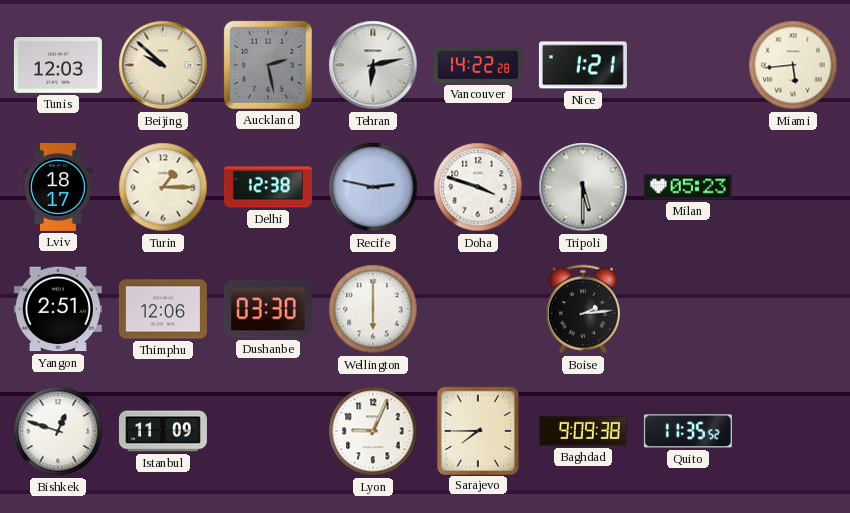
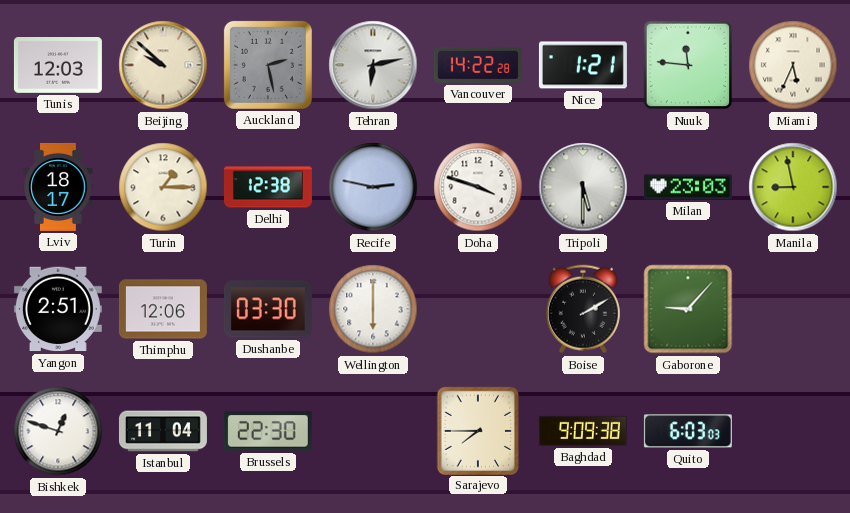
Nuuk: none -> 11:46 (688, 65)
Miami: 5:44 -> 5:34 (793, 65)
Milan: 05:23 -> 23:03 (688, 187)
Manila: none -> 8:58 (793, 187)
Boise: 2:14 -> 2:10 (583, 309)
Gaborone: none -> 9:07 (688, 309)
Istanbul: 11:09 -> 11:04 (163, 431)
Brussels: none -> 22:30 (268, 431)
Lyon: 9:04 -> none (373, 431)
Quito: 11:35 -> 6:03 (688, 431)
